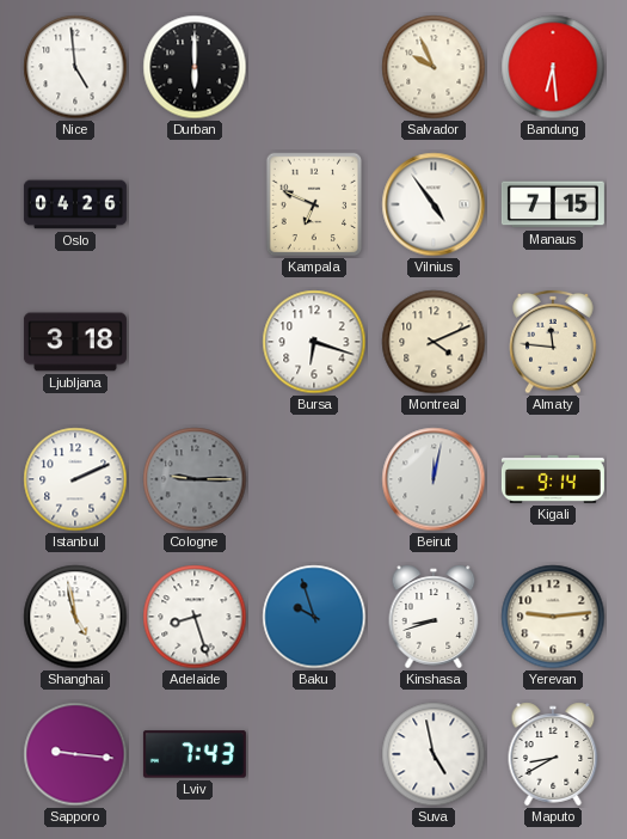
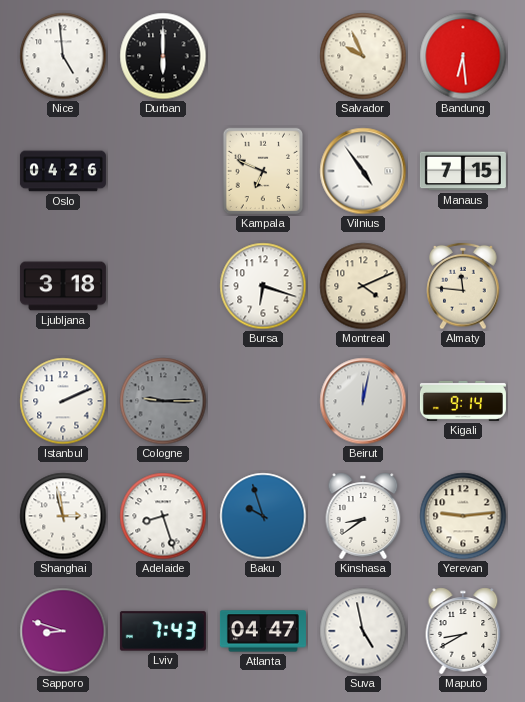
Shanghai: 4:58 -> 2:58 (63, 516)
Kinshasa: 8:42 -> 8:39 (363, 516)
Sapporo: 9:16 -> 8:48 (63, 631)
Atlanta: none -> 04:47 (263, 631)
